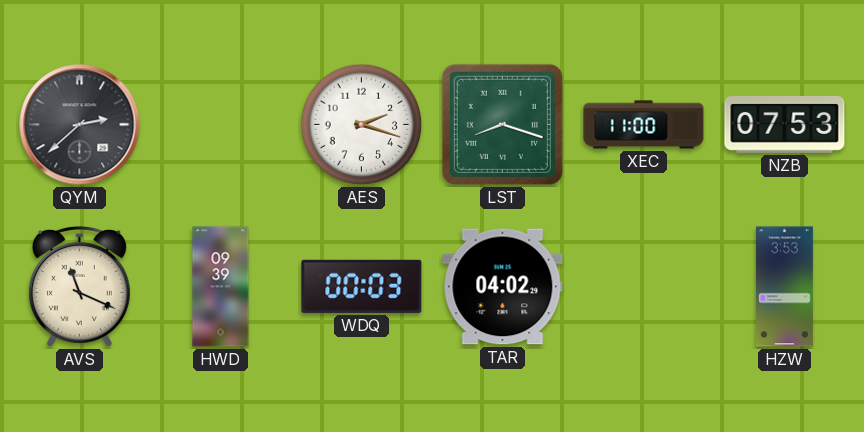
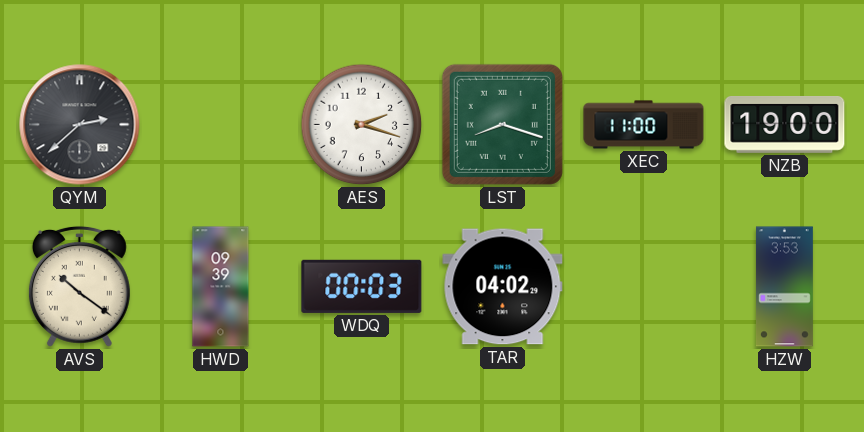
NZB: 07:53 -> 19:00 (785, 124)
AVS: 11:19 -> 10:21 (79, 286)
